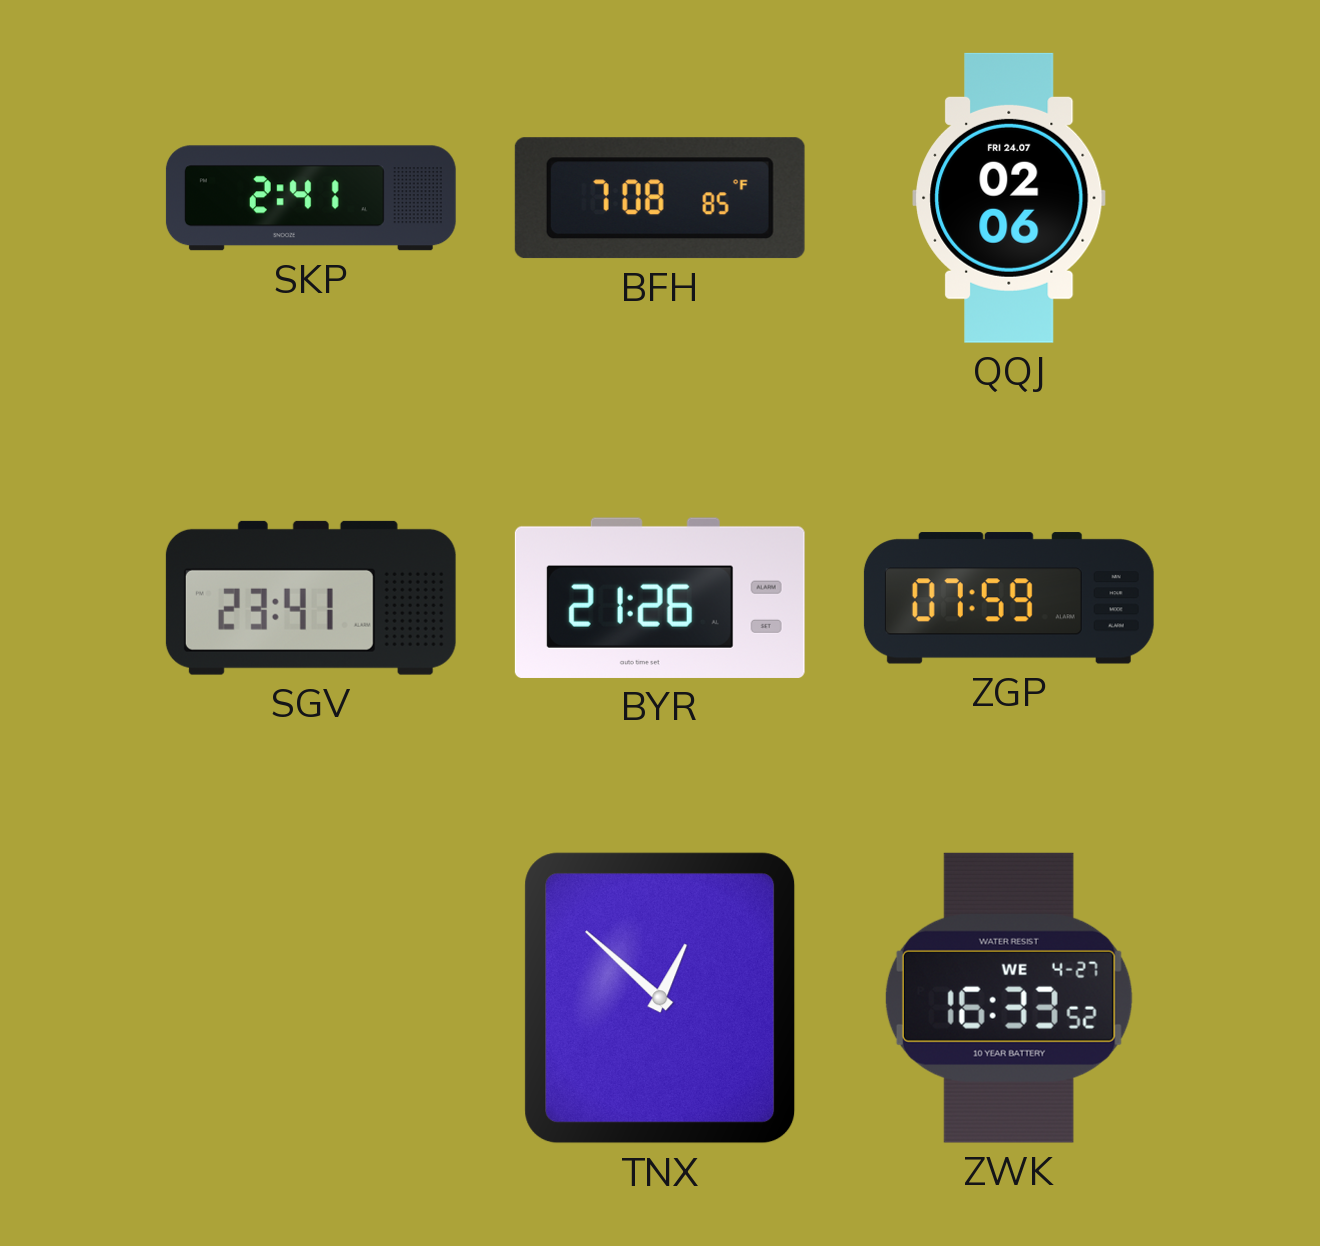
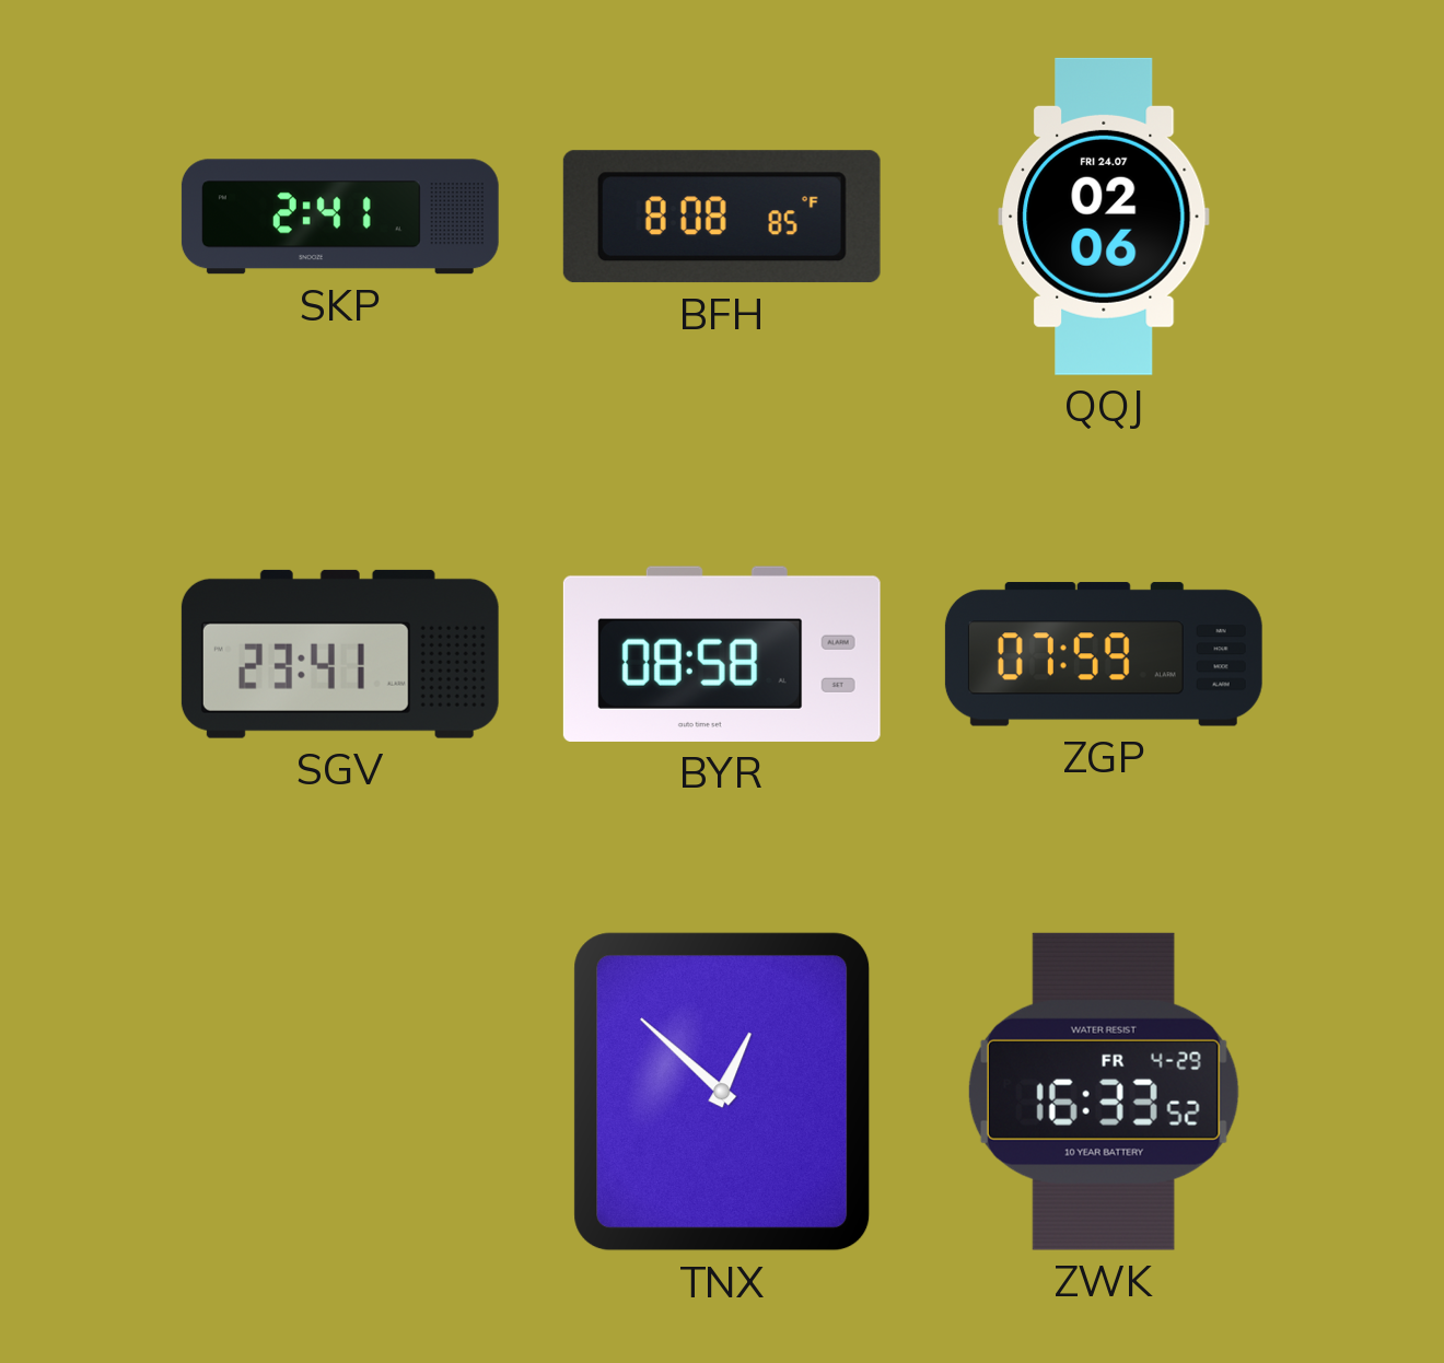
BFH: 7:08 -> 8:08 (722, 217)
BYR: 21:26 -> 08:58 (722, 654)
ZWK date: WE 4-27 -> FR 4-29 (1104, 1092)
